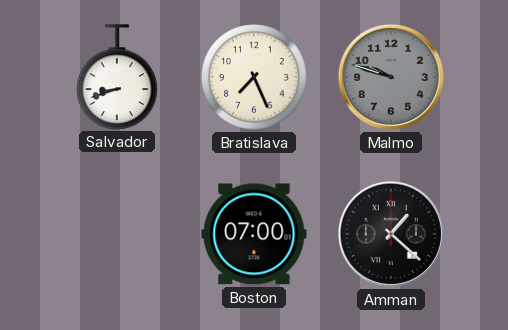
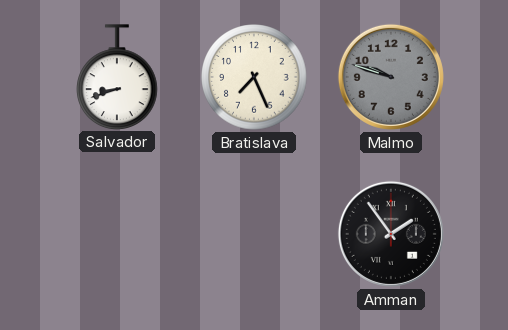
Boston: 07:00 -> none (254, 234)
Amman: 1:22 -> 1:54 (391, 234)
